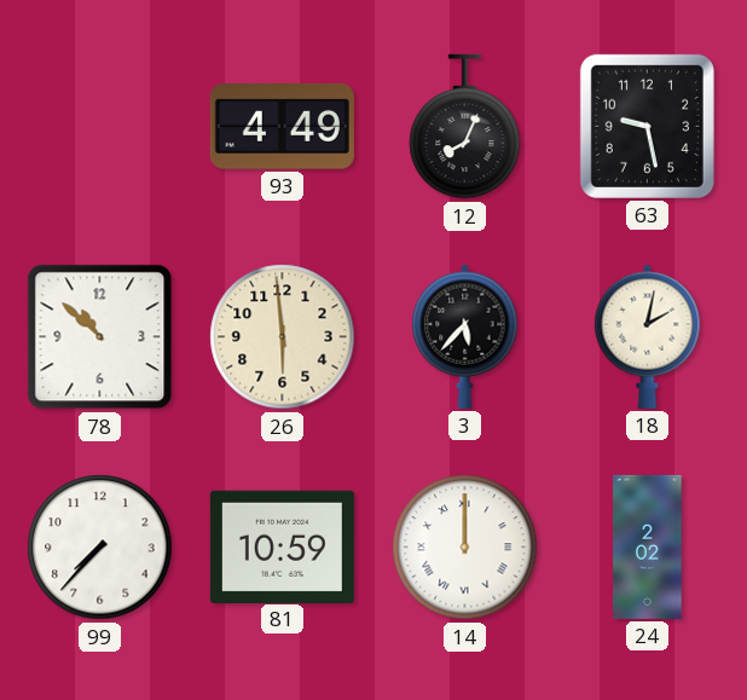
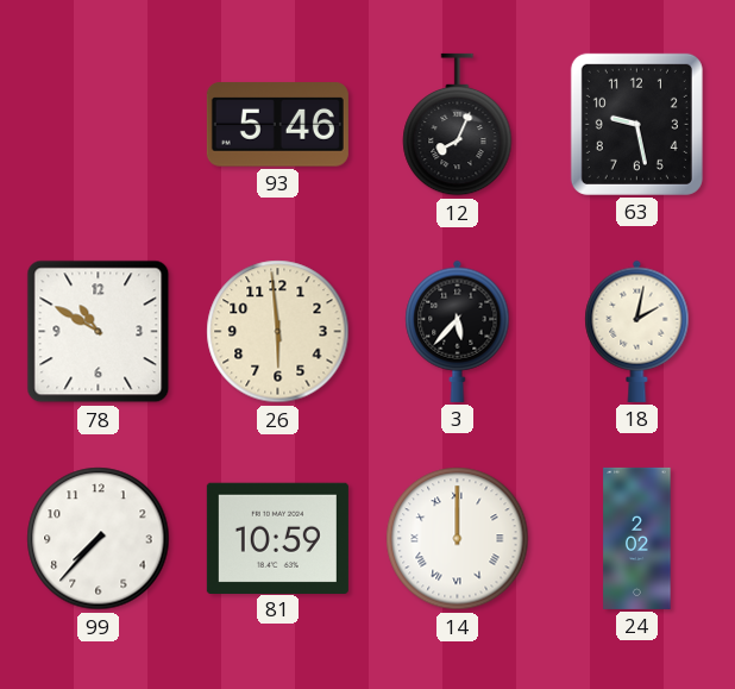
93: 4:49 -> 5:46 (277, 125)
78: 10:52 -> 10:50 (99, 332)
